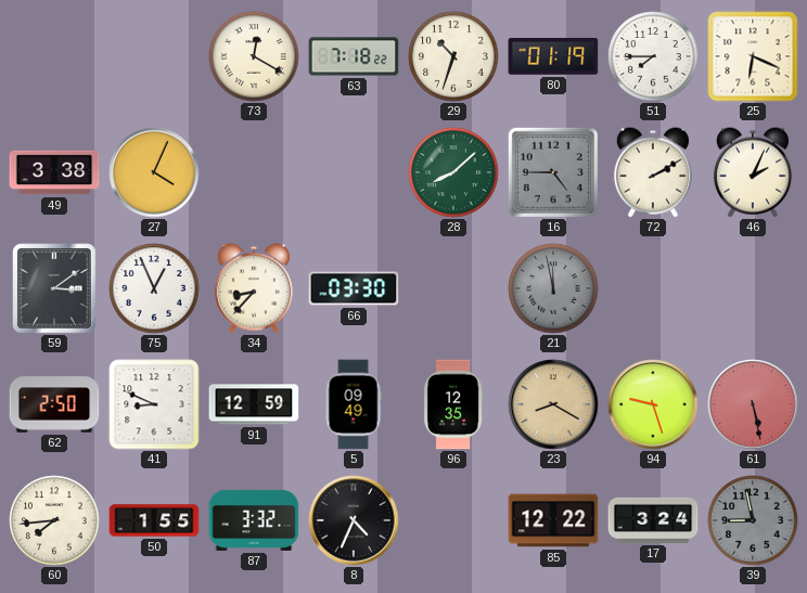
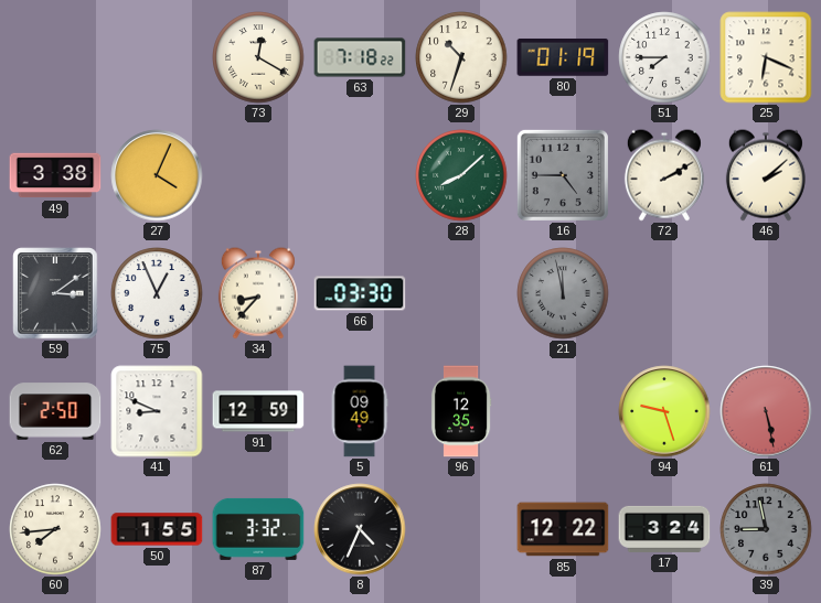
46: 2:04 -> 2:08 (766, 175)
23: 8:20 -> none (553, 404)
